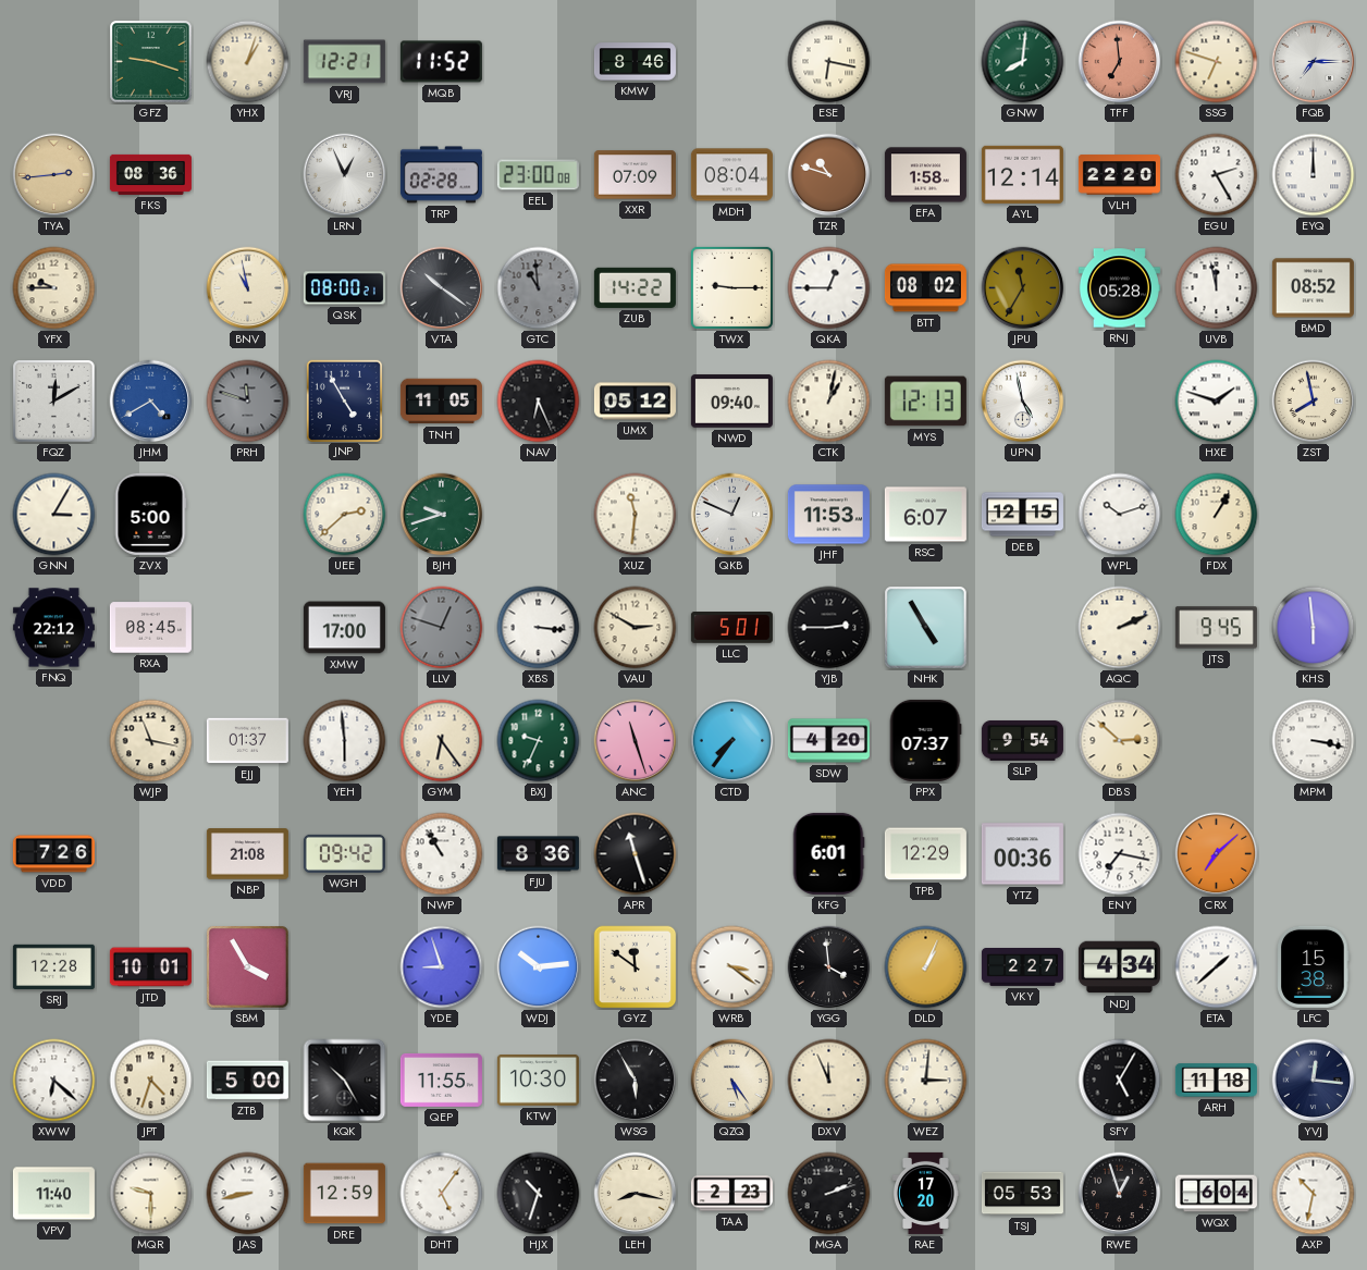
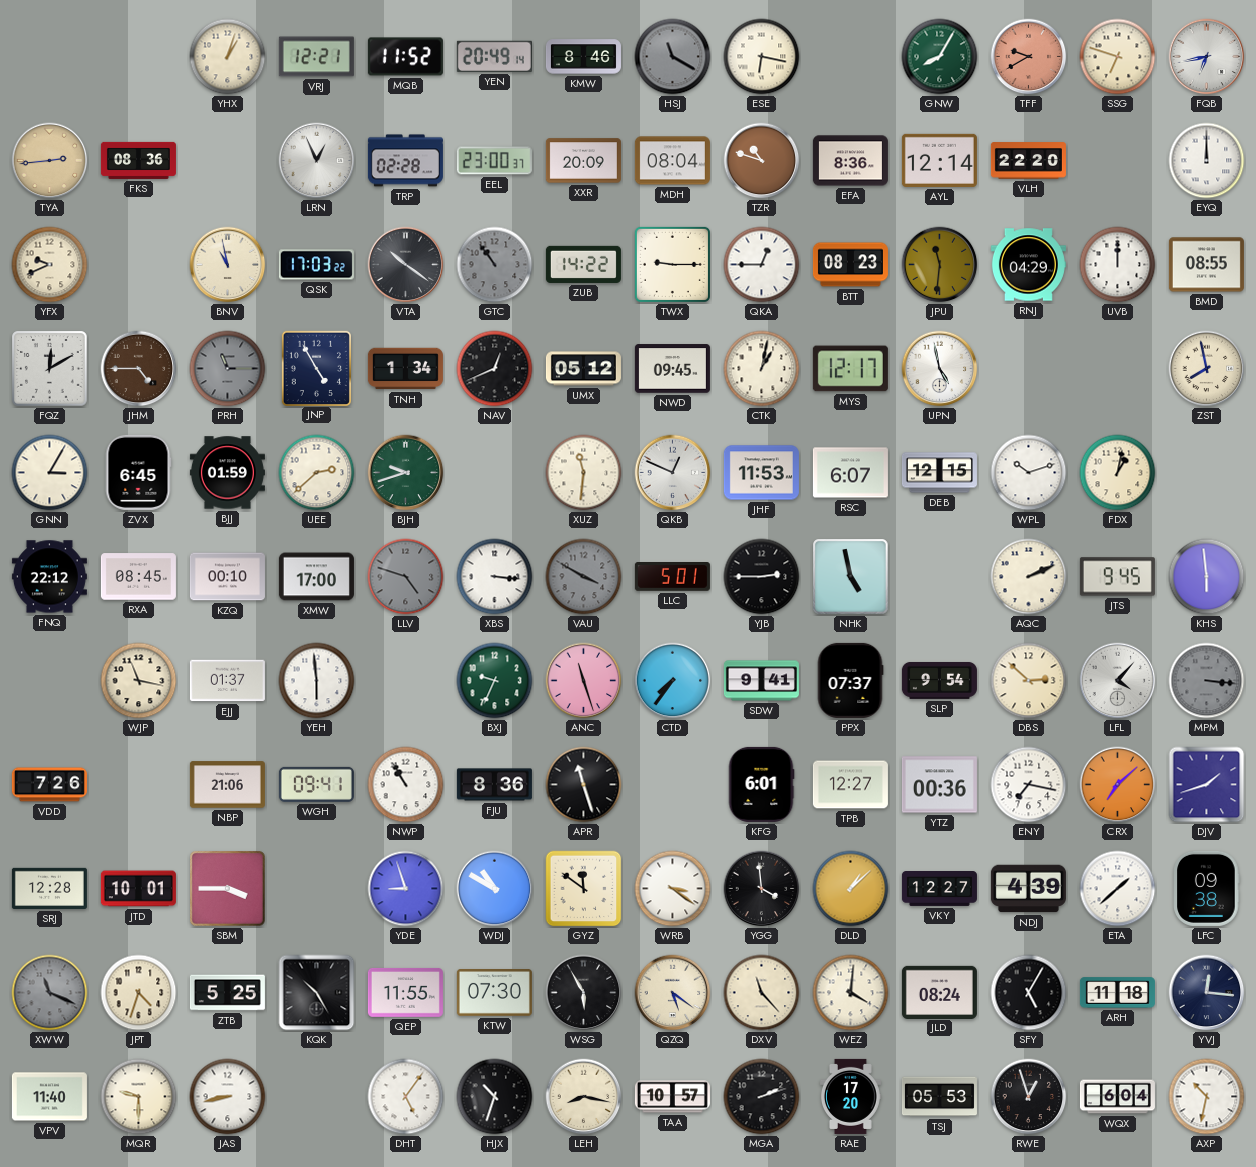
GFZ: 9:18 -> none (151, 62)
YEN: none -> 20:49 (494, 56)
HSJ: none -> 11:20 (673, 57)
GNW: 8:01 -> 8:05 (940, 57)
TFF: 6:59 -> 9:40 (1029, 57)
FQB: 7:15 -> 6:43 (1207, 57)
EEL: 23:00:08 -> 23:00:37 (494, 161)
XXR: 07:09 -> 20:09 (583, 161)
EFA: 1:58 -> 8:36 (850, 161)
EGU: 2:25 -> none (1217, 175)
YFX: 9:45 -> 9:41 (50, 265)
QSK: 08:00 -> 17:03 (316, 265)
GTC: 10:59 -> 10:54 (495, 265)
BTT: 08:02 -> 08:23 (850, 265)
JPU: 11:35 -> 11:31 (940, 265)
RNJ: 05:28 -> 04:29 (1028, 265)
UVB: 11:58 -> 12:00 (1118, 265)
BMD: 08:52 -> 08:55 (1206, 265)
JHM: 4:40 -> 4:45 (139, 369)
JHM dial: blue -> brown (139, 369)
PRH: 11:48 -> 11:15 (228, 369)
TNH: 11:05 -> 1:34 (405, 369)
NAV: 6:26 -> 12:41 (495, 369)
NWD: 09:40 -> 09:45 (672, 369)
MYS: 12:13 -> 12:17 (850, 369)
HXE: 1:48 -> none (1217, 402)
ZVX: 5:00 -> 6:45 (138, 472)
BJJ: none -> 01:59 (227, 473)
FDX: 1:05 -> 1:02 (1118, 473)
KZQ: none -> 00:10 (227, 577)
LLV: 12:48 -> 4:48 (406, 577)
VAU: 2:50 -> 3:50 (584, 577)
VAU dial: cream -> grey (584, 577)
NHK: 4:55 -> 4:58 (851, 577)
GYM: 6:24 -> none (442, 741)
SDW: 4:20 -> 9:41 (761, 681)
LFL: none -> 4:07 (1118, 681)
MPM: 3:17 -> 3:16 (1207, 681)
MPM dial: white -> grey (1207, 681)
NBP: 21:08 -> 21:06 (227, 785)
WGH: 09:42 -> 09:41 (316, 784)
TPB: 12:29 -> 12:27 (850, 785)
DJV: none -> 1:42 (1207, 785)
SBM: 3:55 -> 3:45 (228, 889)
WDJ: 10:14 -> 10:50 (495, 889)
DLD: 1:04 -> 1:08 (851, 889)
VKY: 2:27 -> 12:27 (939, 889)
NDJ: 4:34 -> 4:39 (1028, 889)
LFC: 15:38 -> 09:38 (1207, 888)
XWW: 6:22 -> 11:19 (50, 993)
XWW dial: white -> grey (50, 993)
ZTB: 5:00 -> 5:25 (227, 993)
KTW: 10:30 -> 07:30 (494, 993)
QZQ: 5:24 -> 5:21 (673, 993)
DXV: 11:56 -> 11:23 (762, 993)
WEZ: 3:01 -> 4:01 (851, 993)
JLD: none -> 08:24 (939, 992)
DRE: 12:59 -> none (344, 1194)
TAA: 2:23 -> 10:57 (672, 1097)
